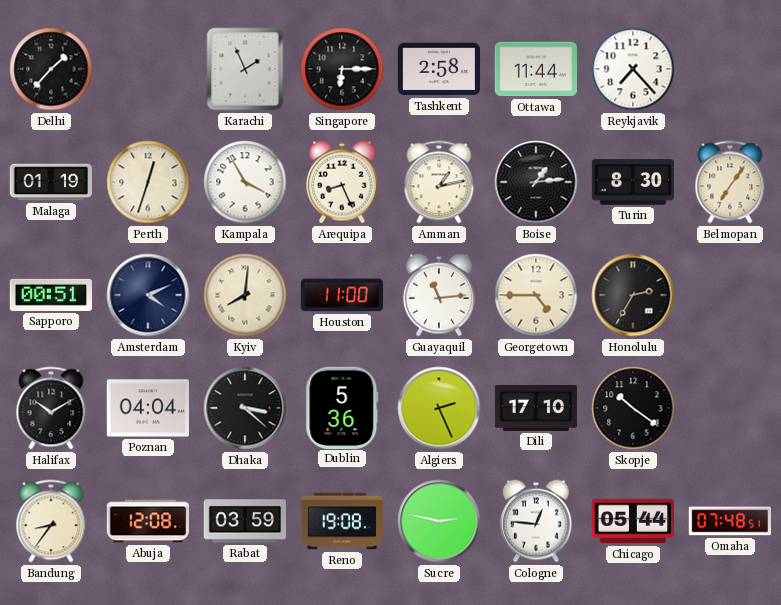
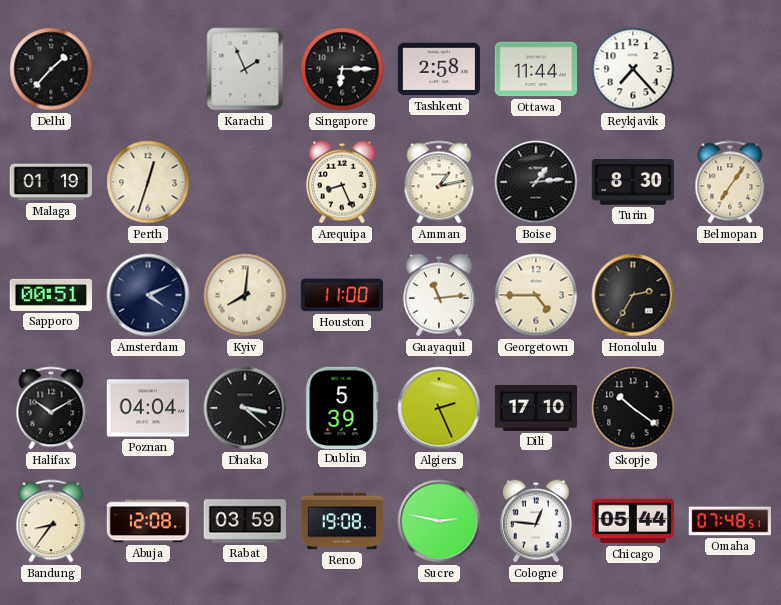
Kampala: 3:55 -> none (245, 182)
Dublin: 5:36 -> 5:39 (342, 407)
